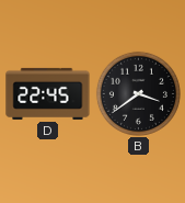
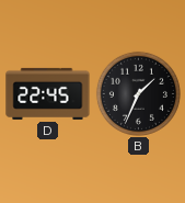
B: 3:39 -> 1:34 (138, 93)
